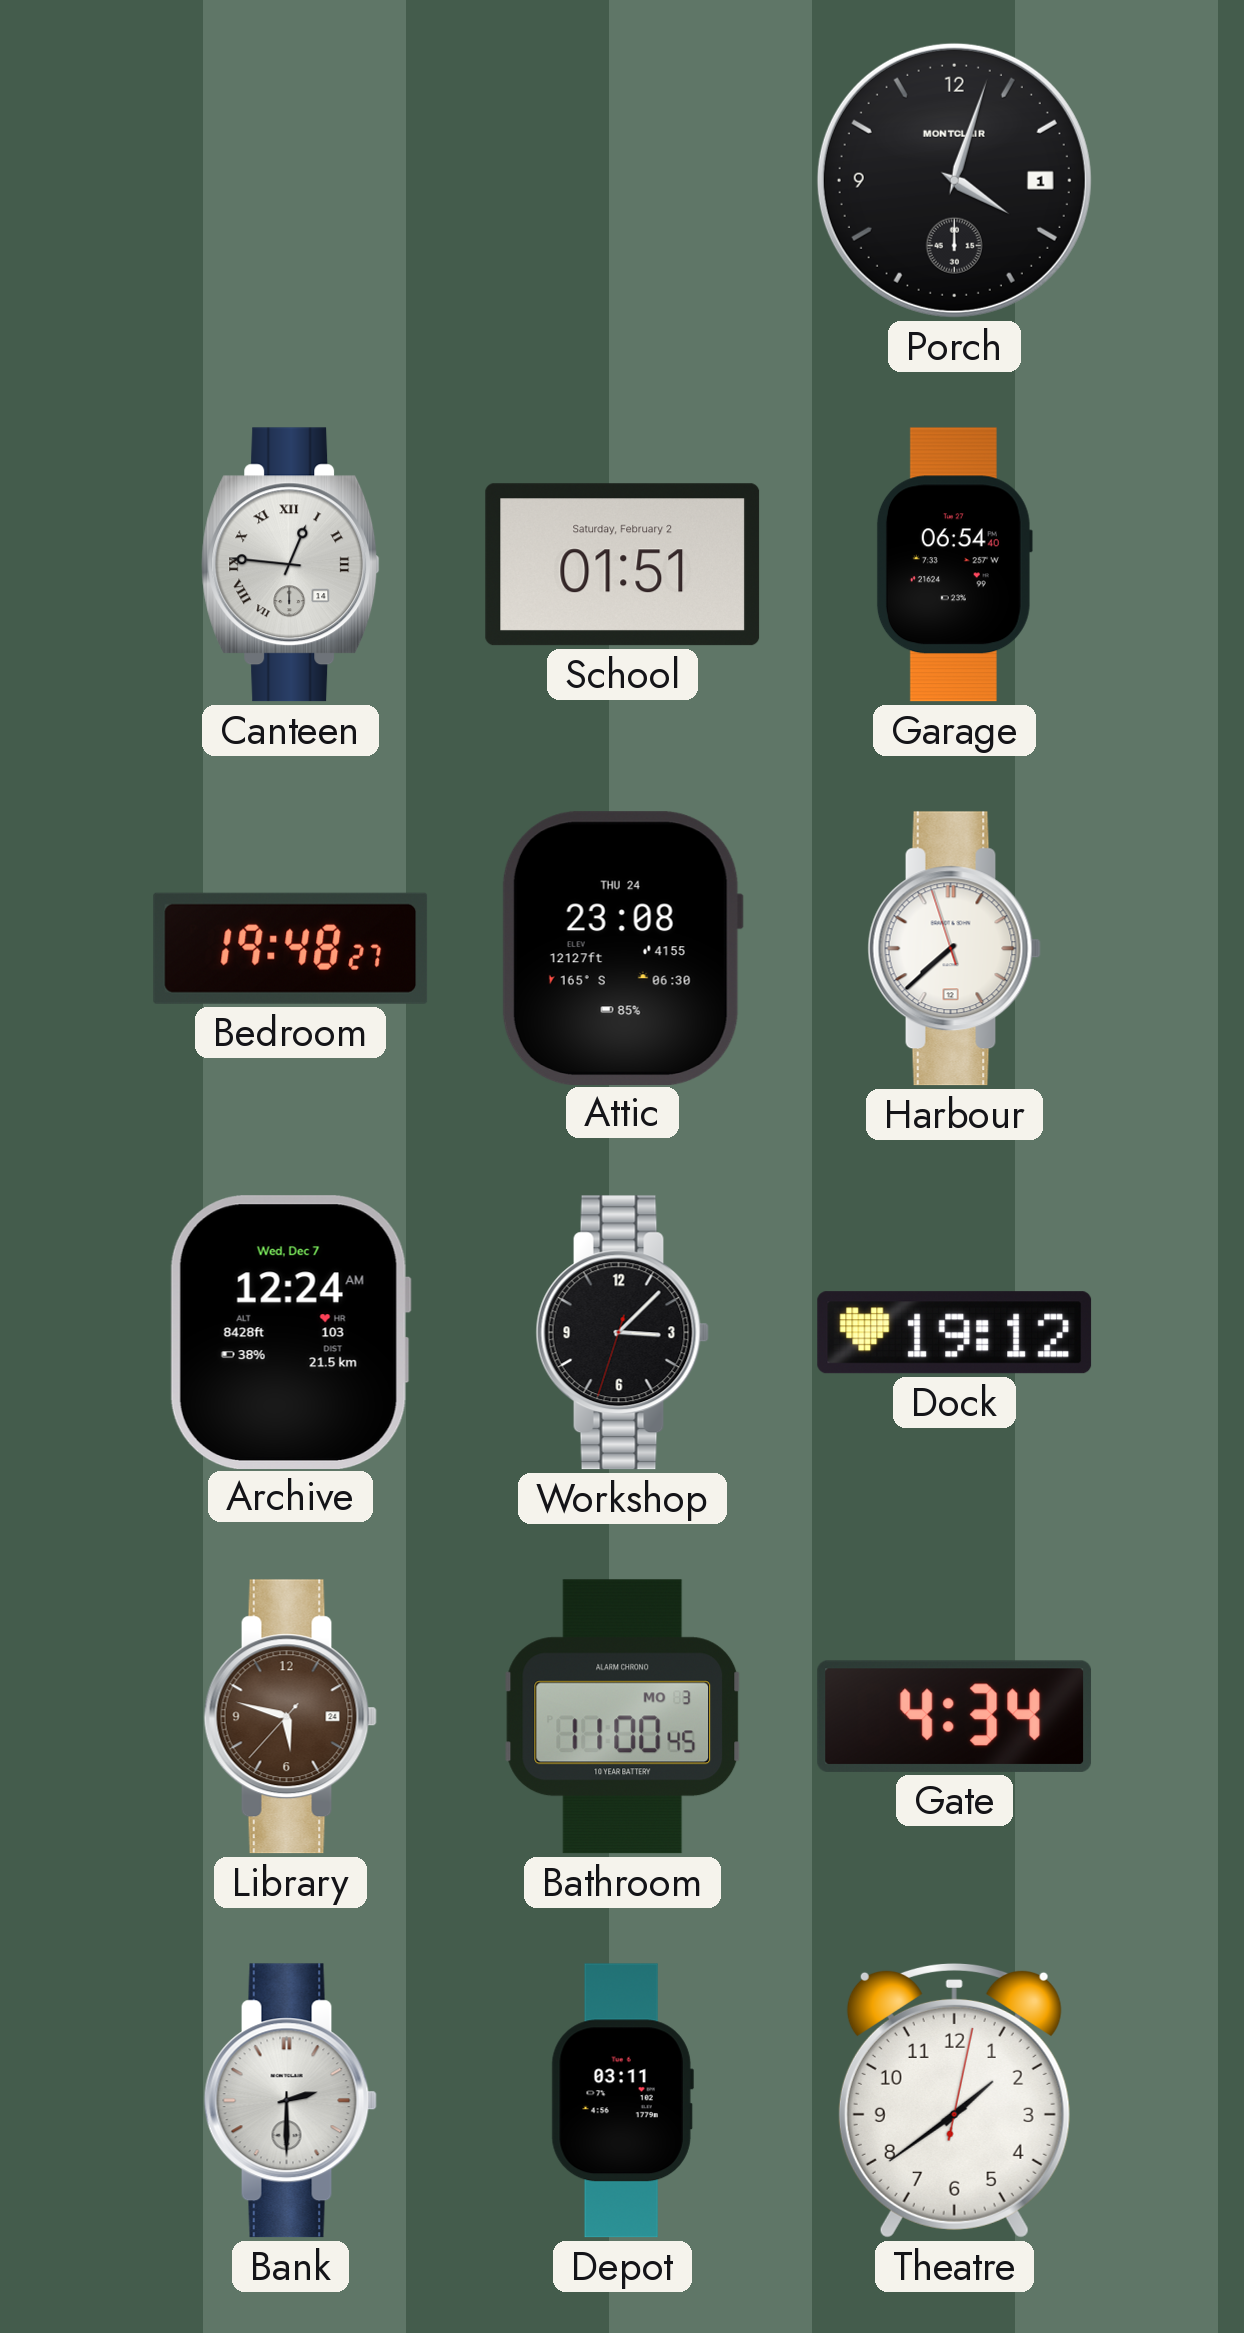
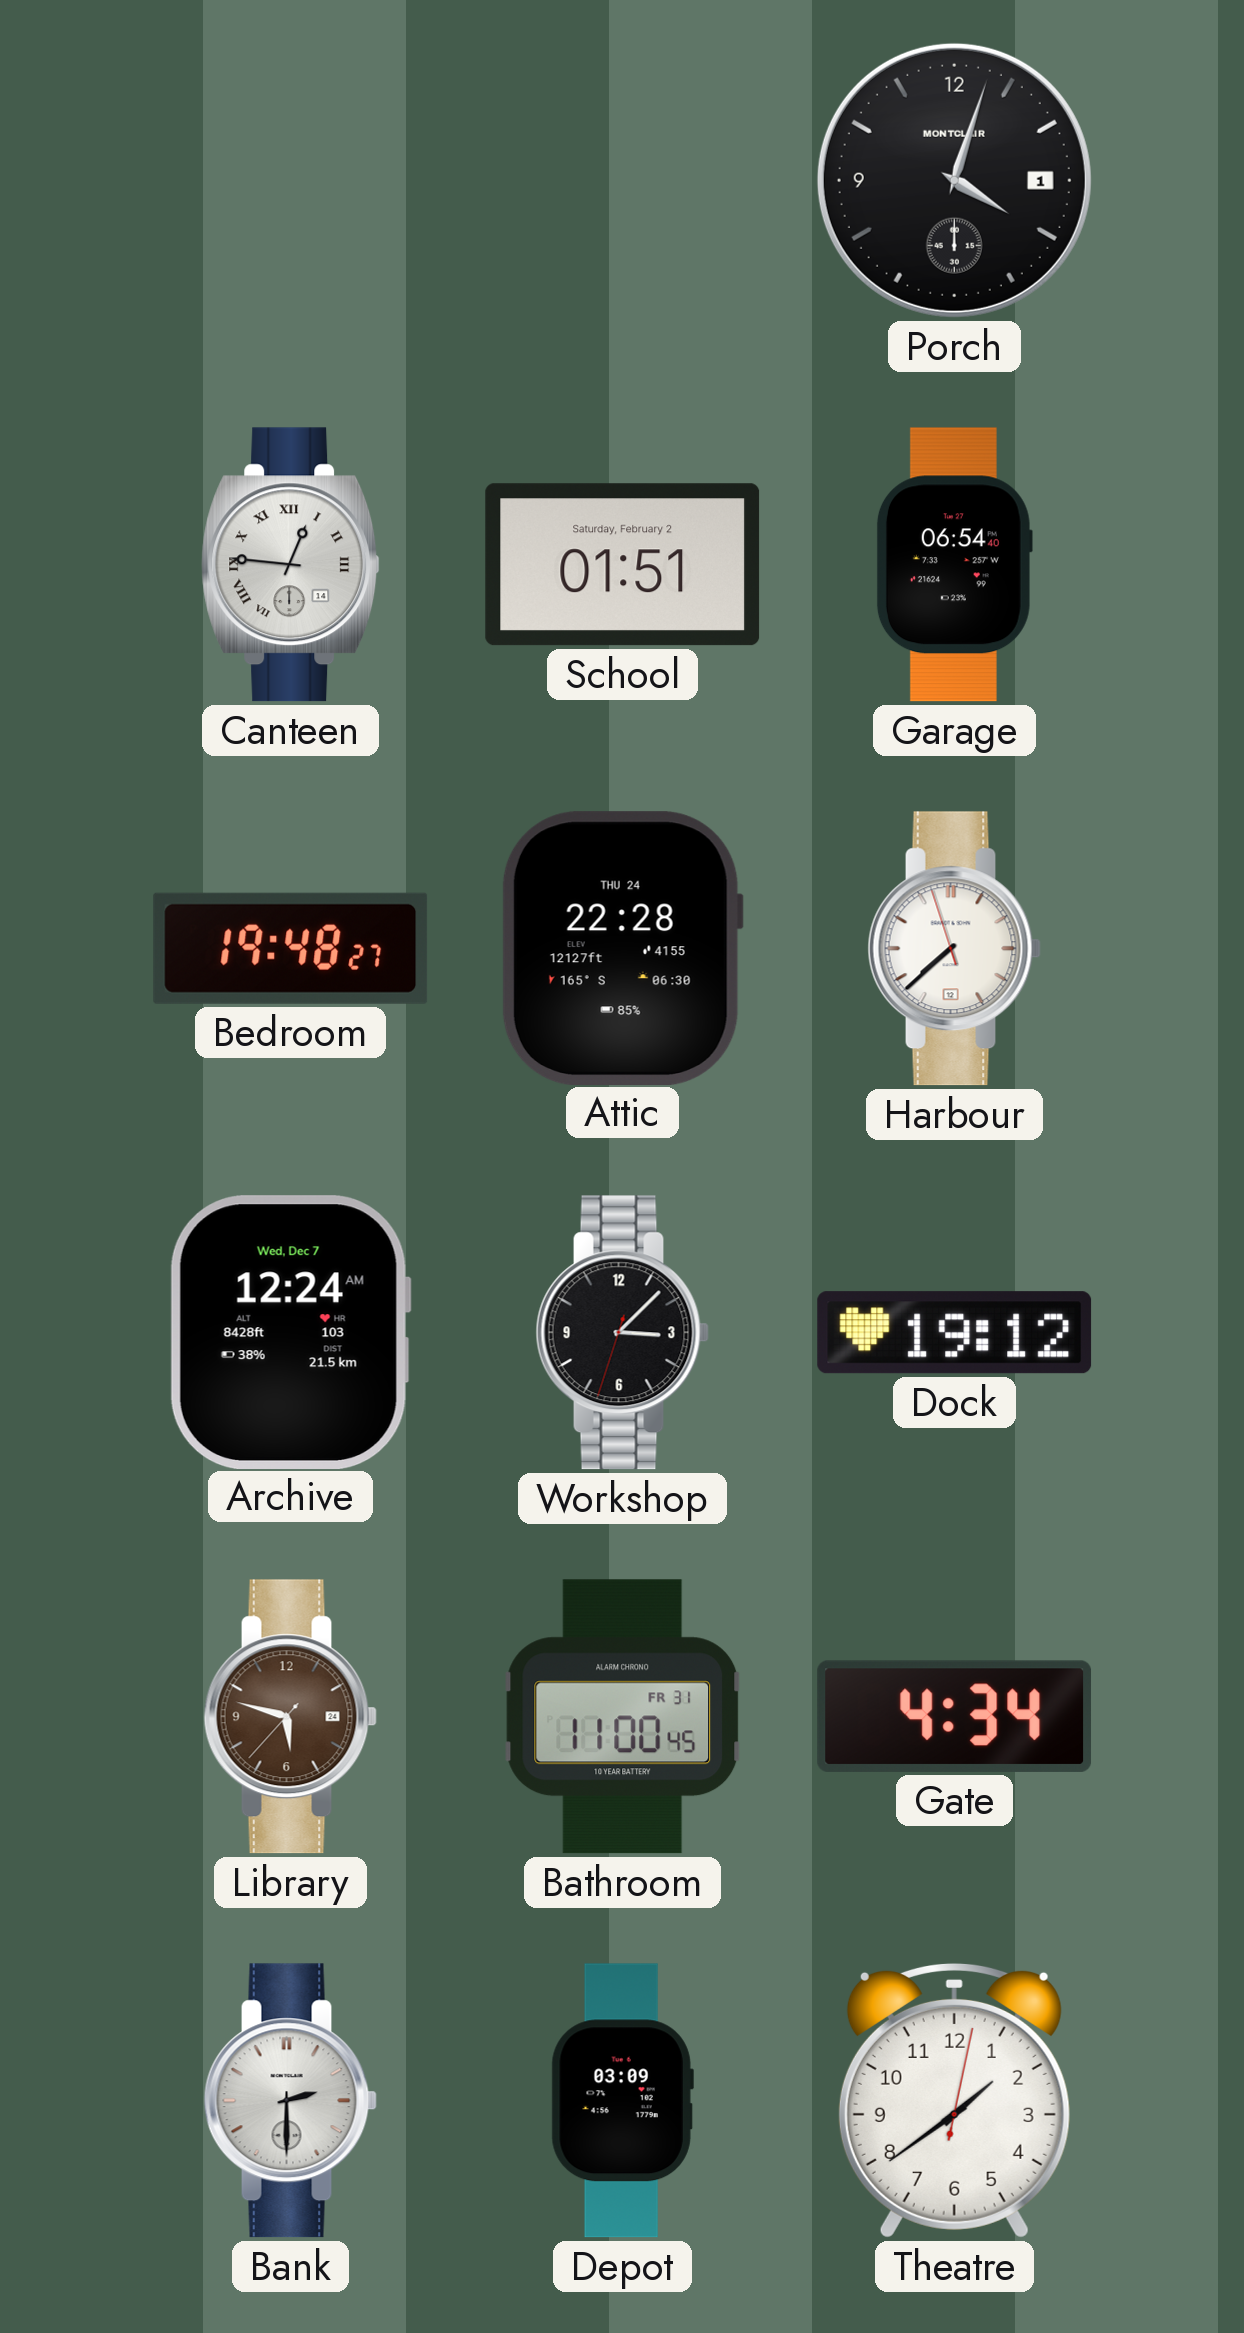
Attic: 23:08 -> 22:28 (622, 948)
Bathroom date: MO 3 -> FR 31 (623, 1717)
Depot: 03:11 -> 03:09 (622, 2101)
